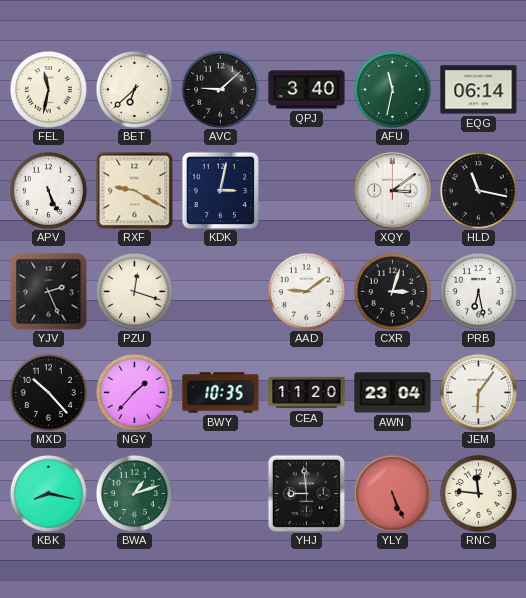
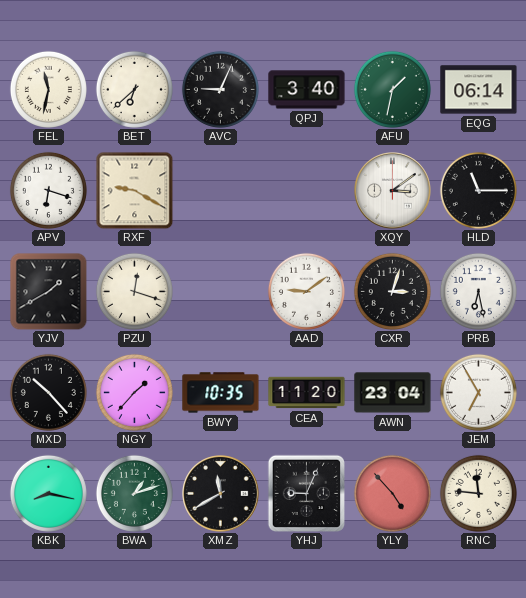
AVC: 9:08 -> 9:04 (220, 89)
AFU: 11:32 -> 1:32 (392, 89)
APV: 5:26 -> 6:18 (48, 190)
KDK: 3:02 -> none (220, 190)
HLD: 11:17 -> 11:15 (478, 190)
YJV: 2:26 -> 1:40 (48, 291)
JEM: 6:06 -> 6:55 (478, 392)
XMZ: none -> 11:40 (221, 494)
YHJ: 8:59 -> 9:04 (306, 493)
YLY: 5:26 -> 4:53 (392, 493)
